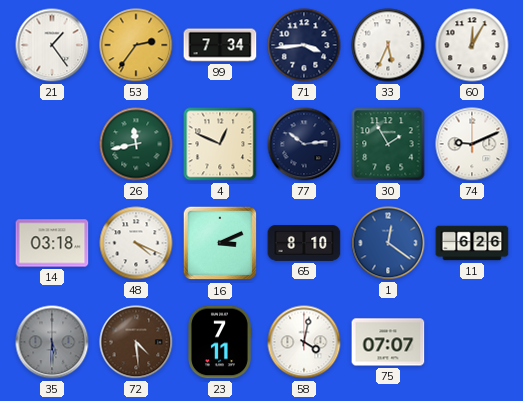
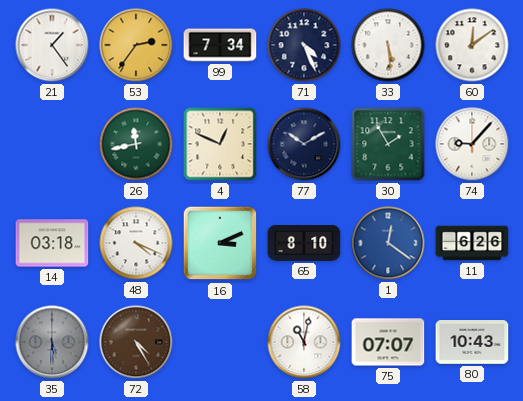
71: 3:44 -> 4:26 (304, 45)
33: 5:34 -> 5:29 (388, 45)
60: 12:05 -> 12:09 (472, 45)
77: 10:14 -> 10:10 (304, 144)
74: 9:11 -> 9:07 (472, 144)
72: 4:29 -> 4:25 (136, 342)
23: 7:11 -> none (220, 342)
58: 4:02 -> 11:02 (304, 342)
80: none -> 10:43 (472, 342)
